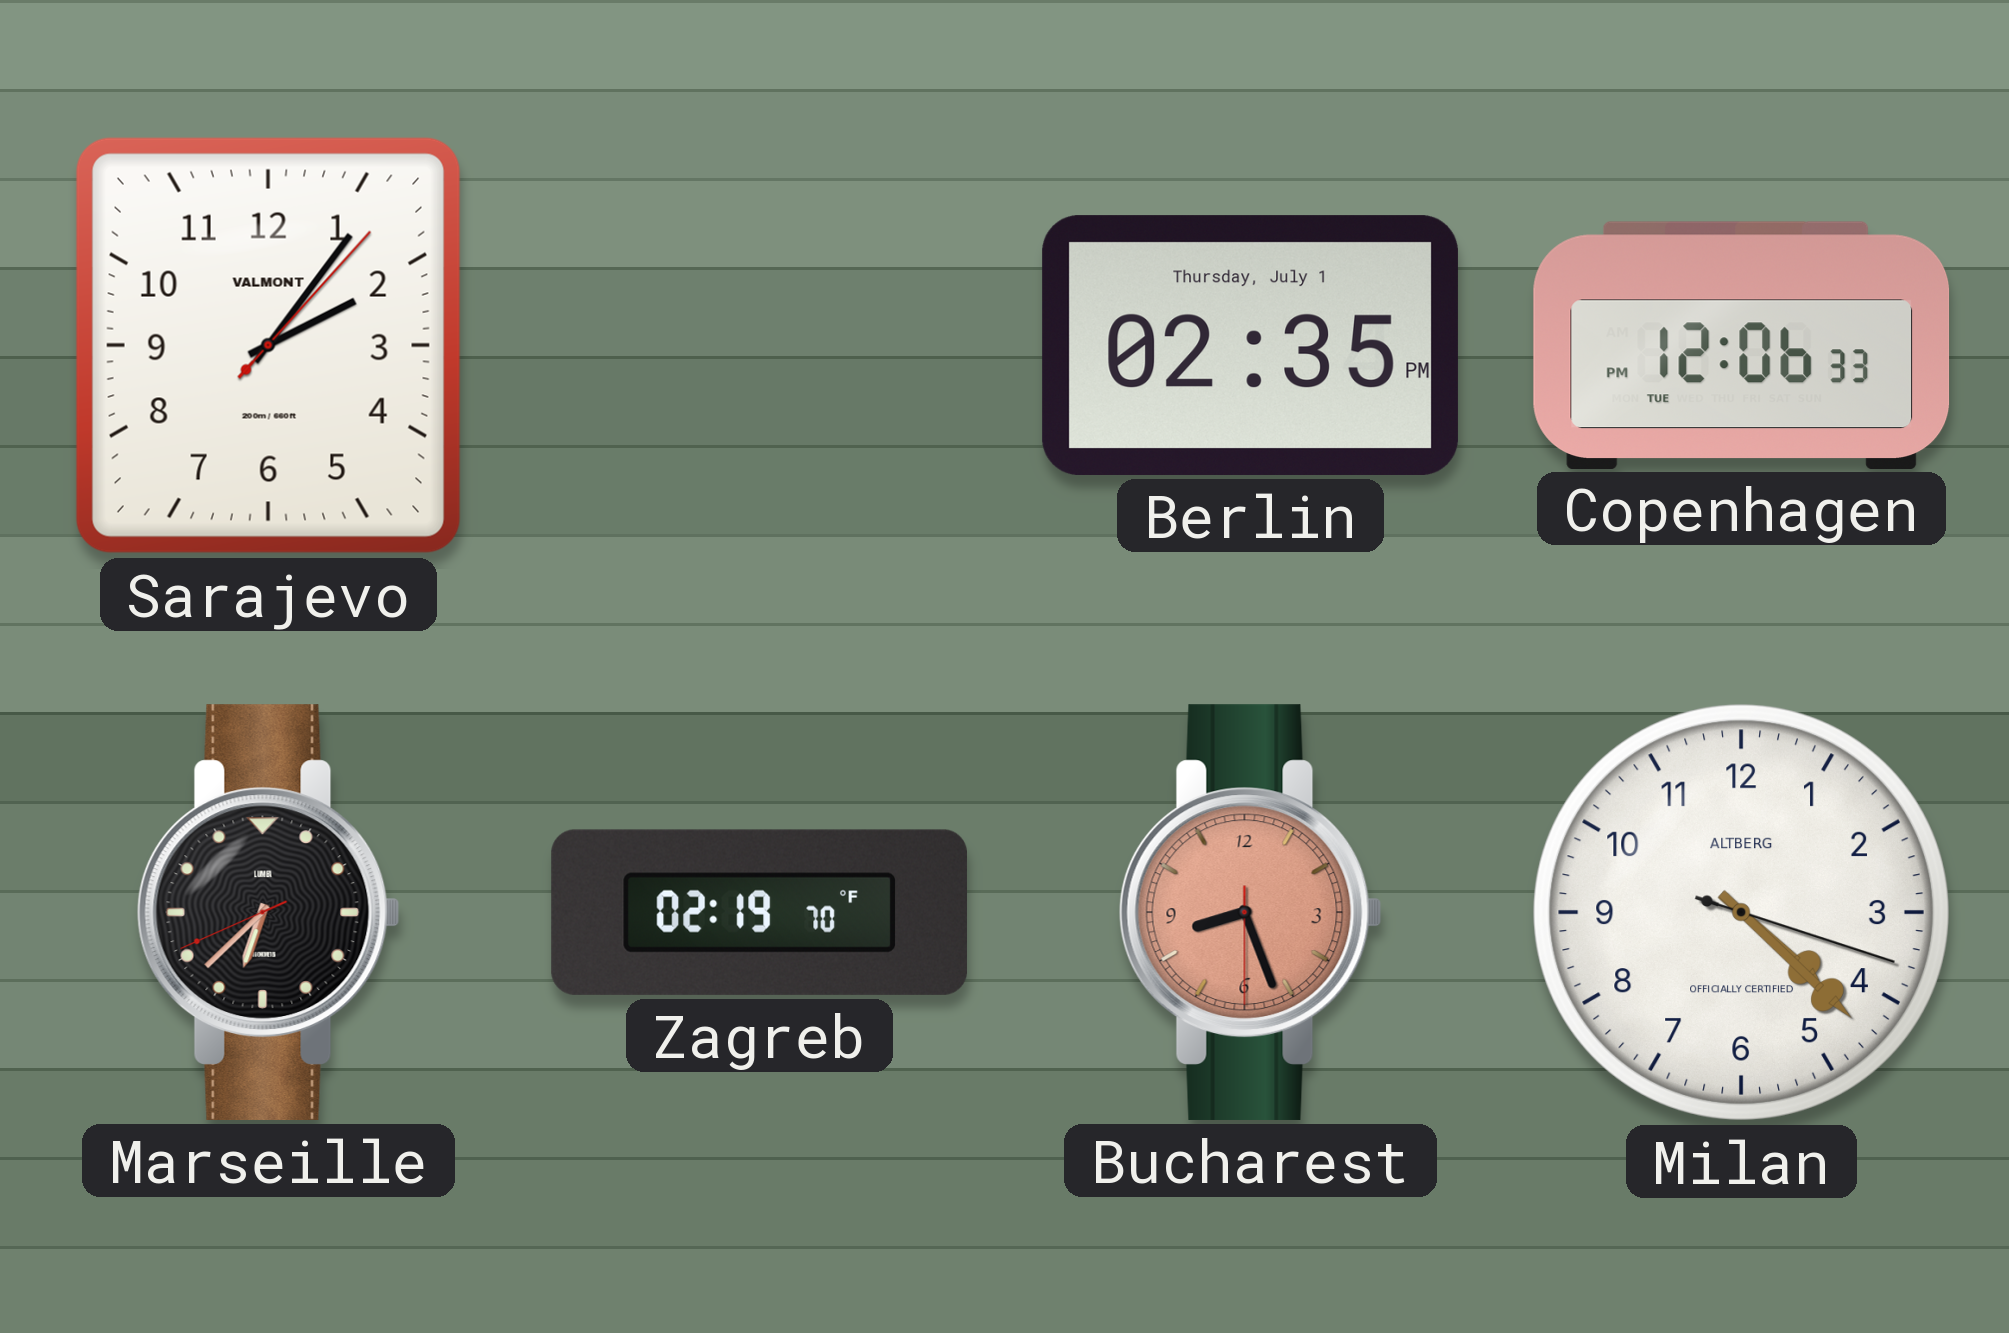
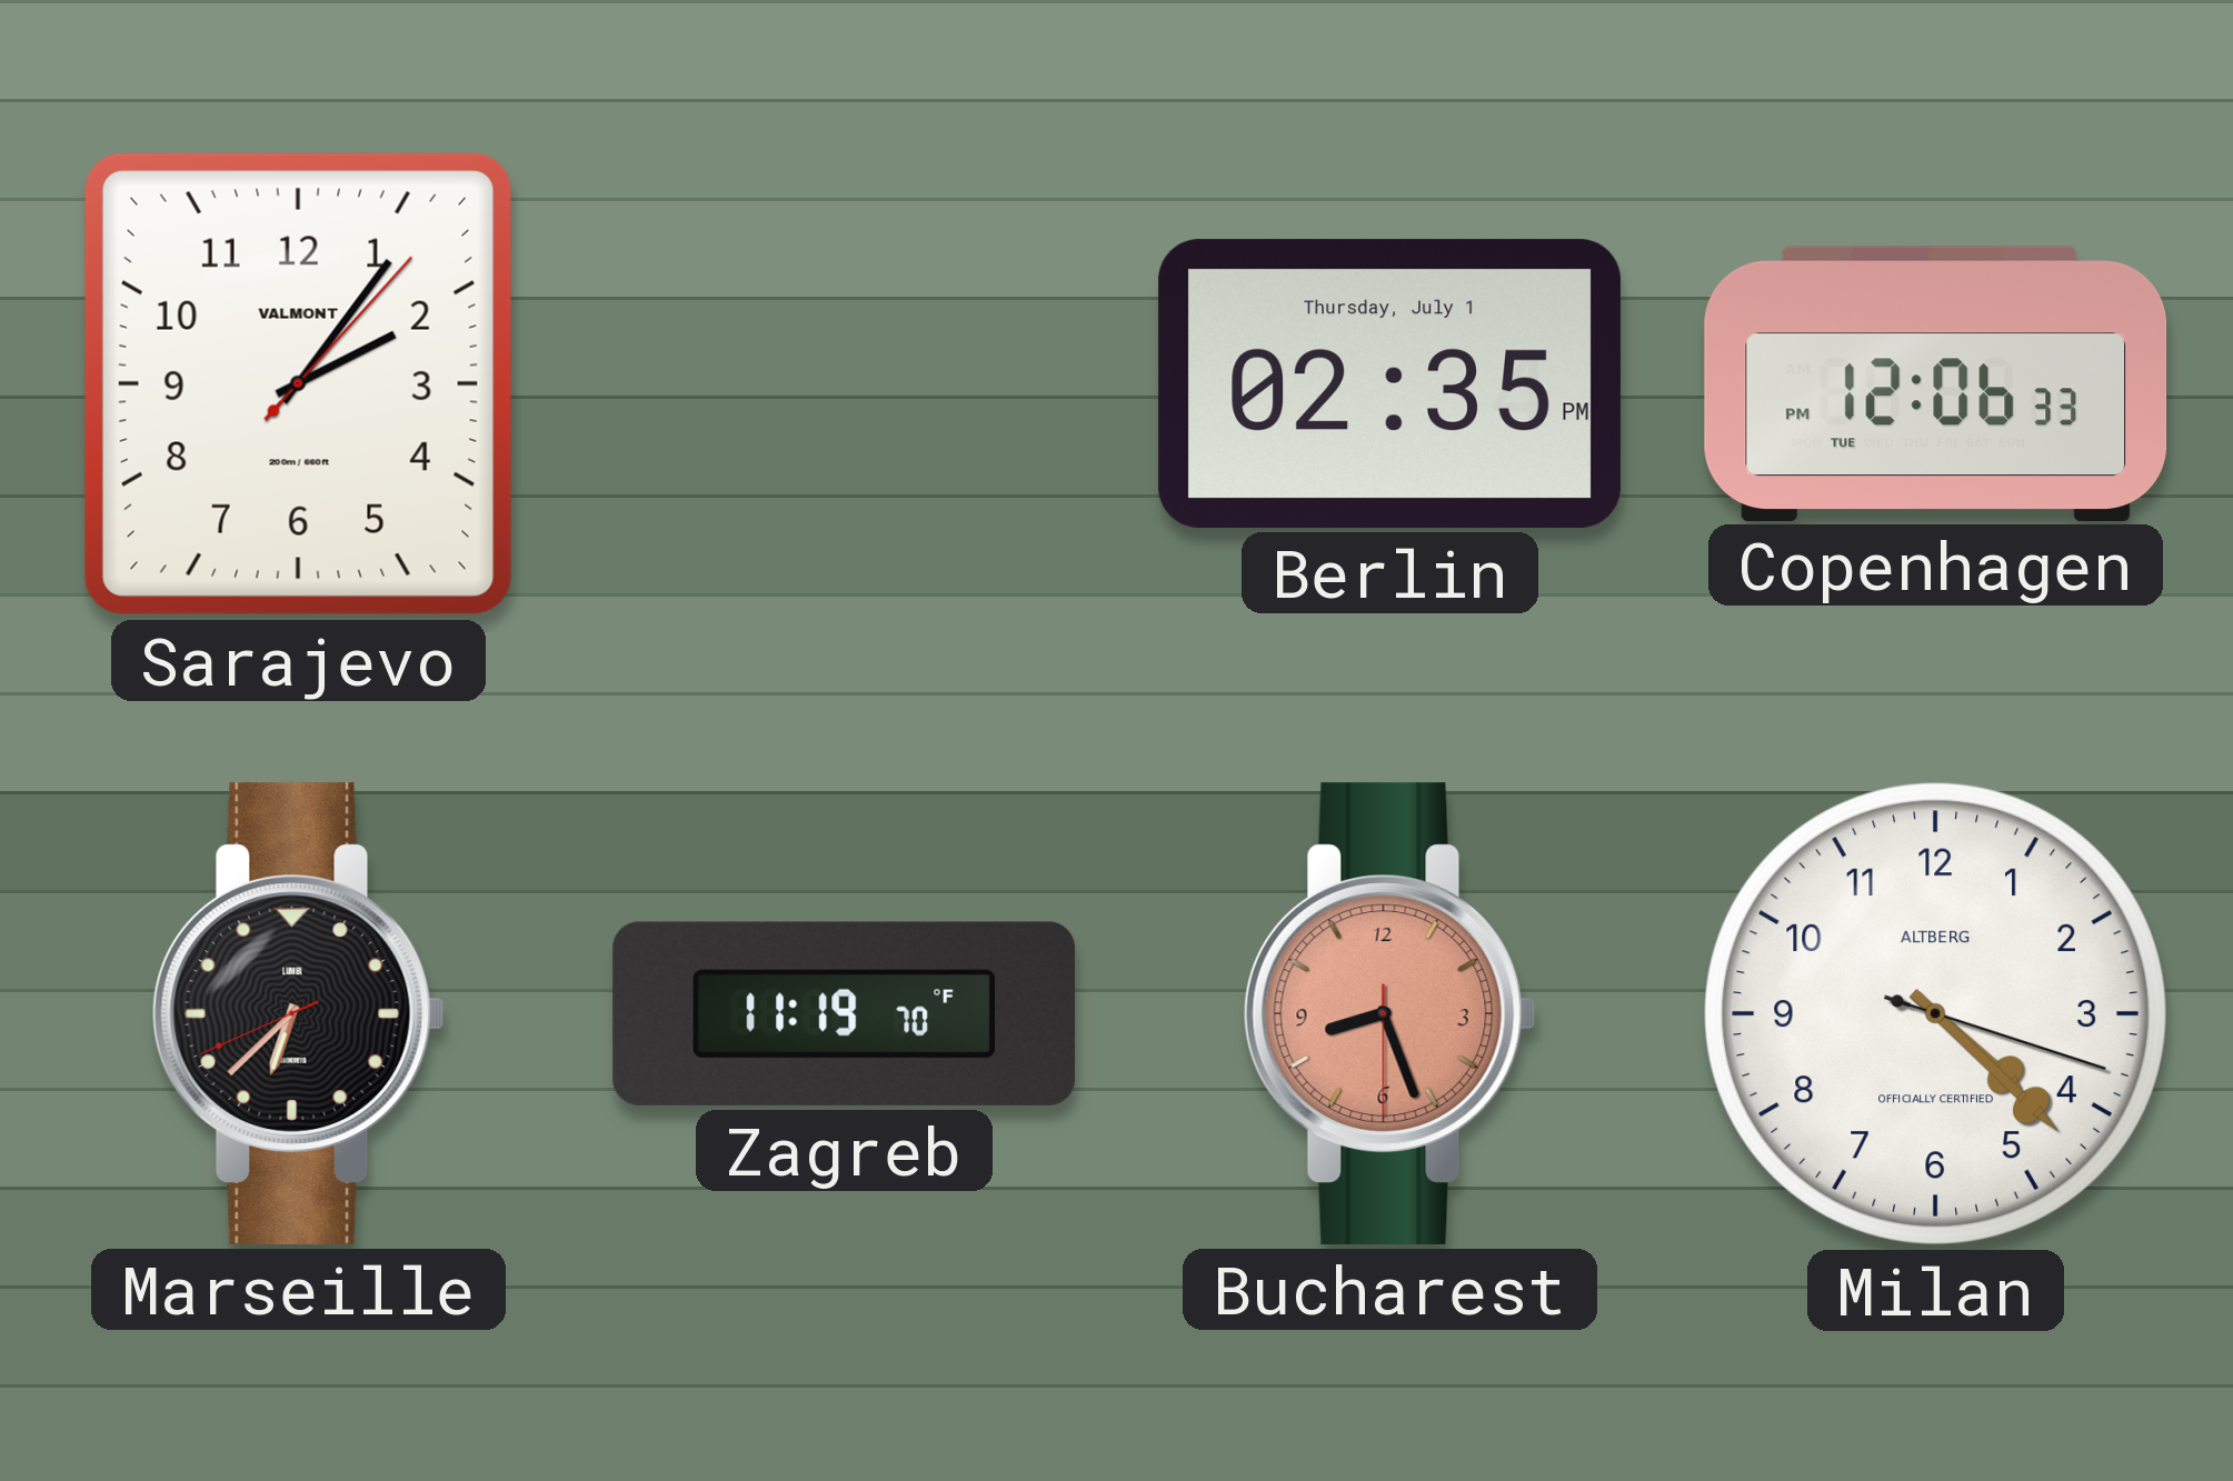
Zagreb: 02:19 -> 11:19 (844, 1013)
